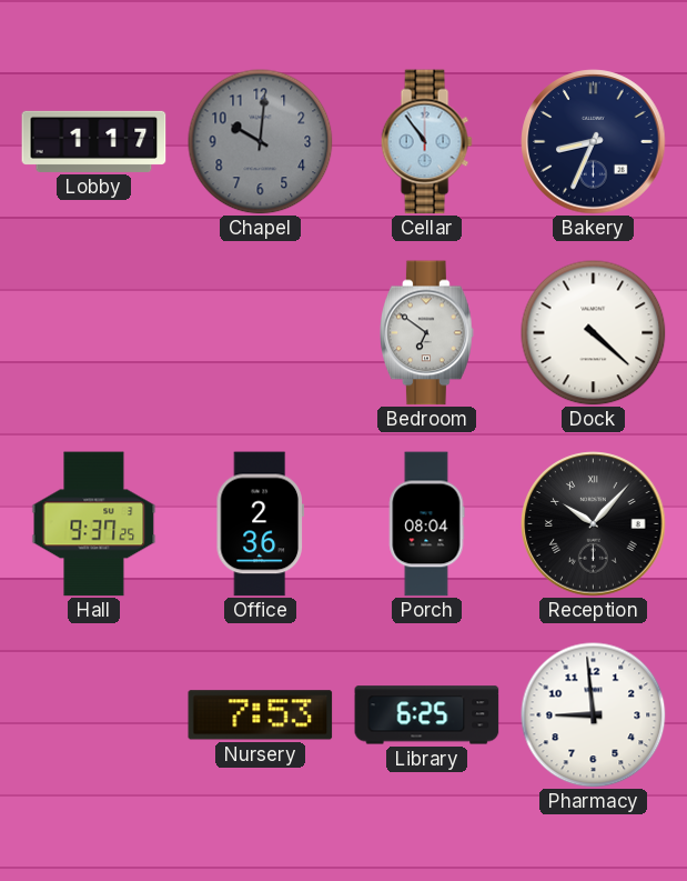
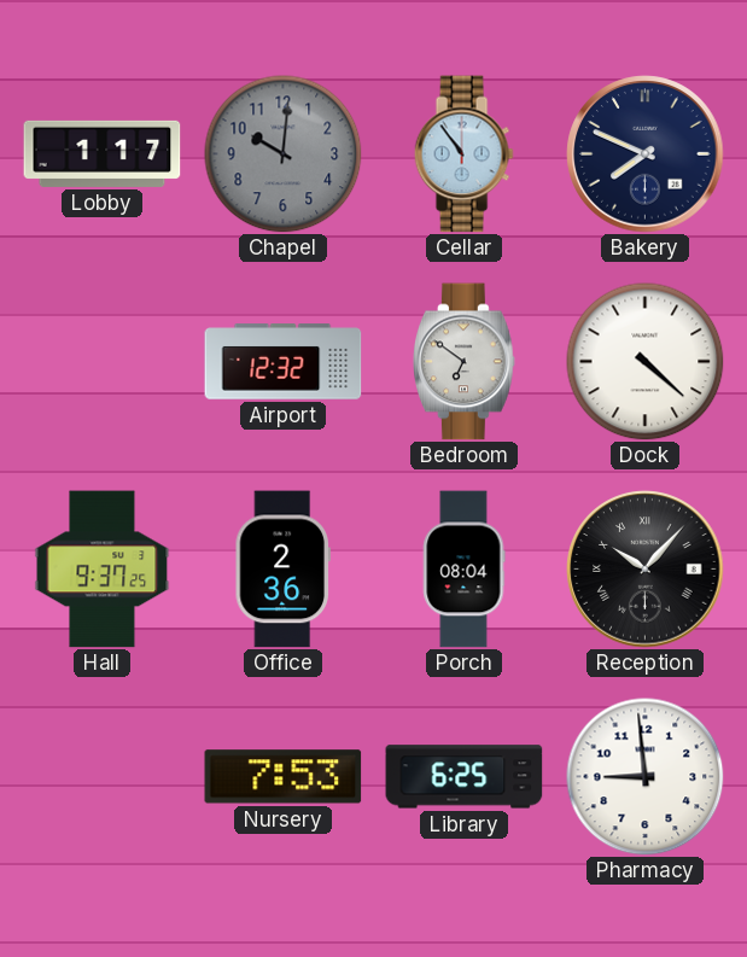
Bakery: 8:34 -> 7:49 (646, 154)
Airport: none -> 12:32 (284, 362)
